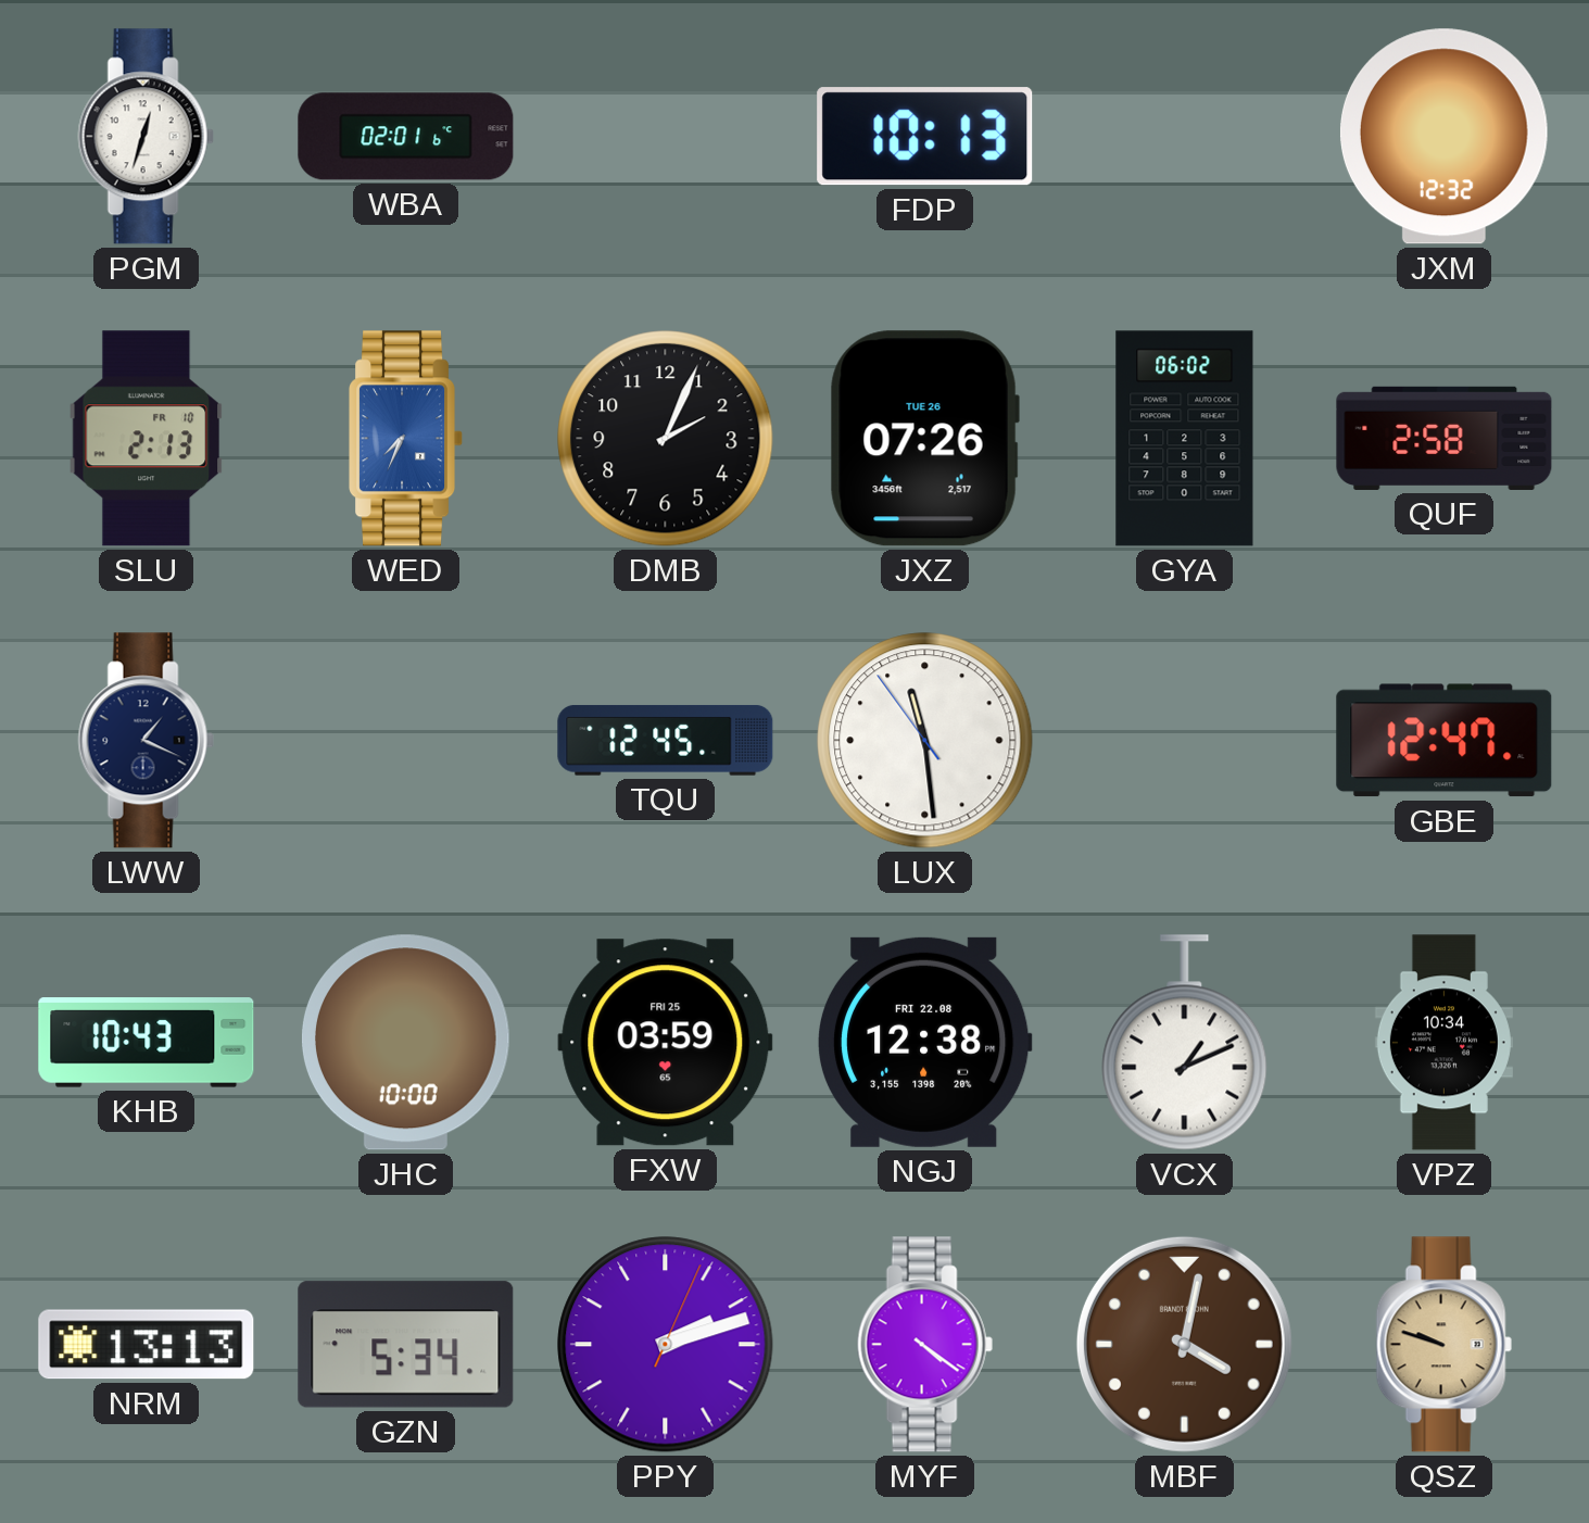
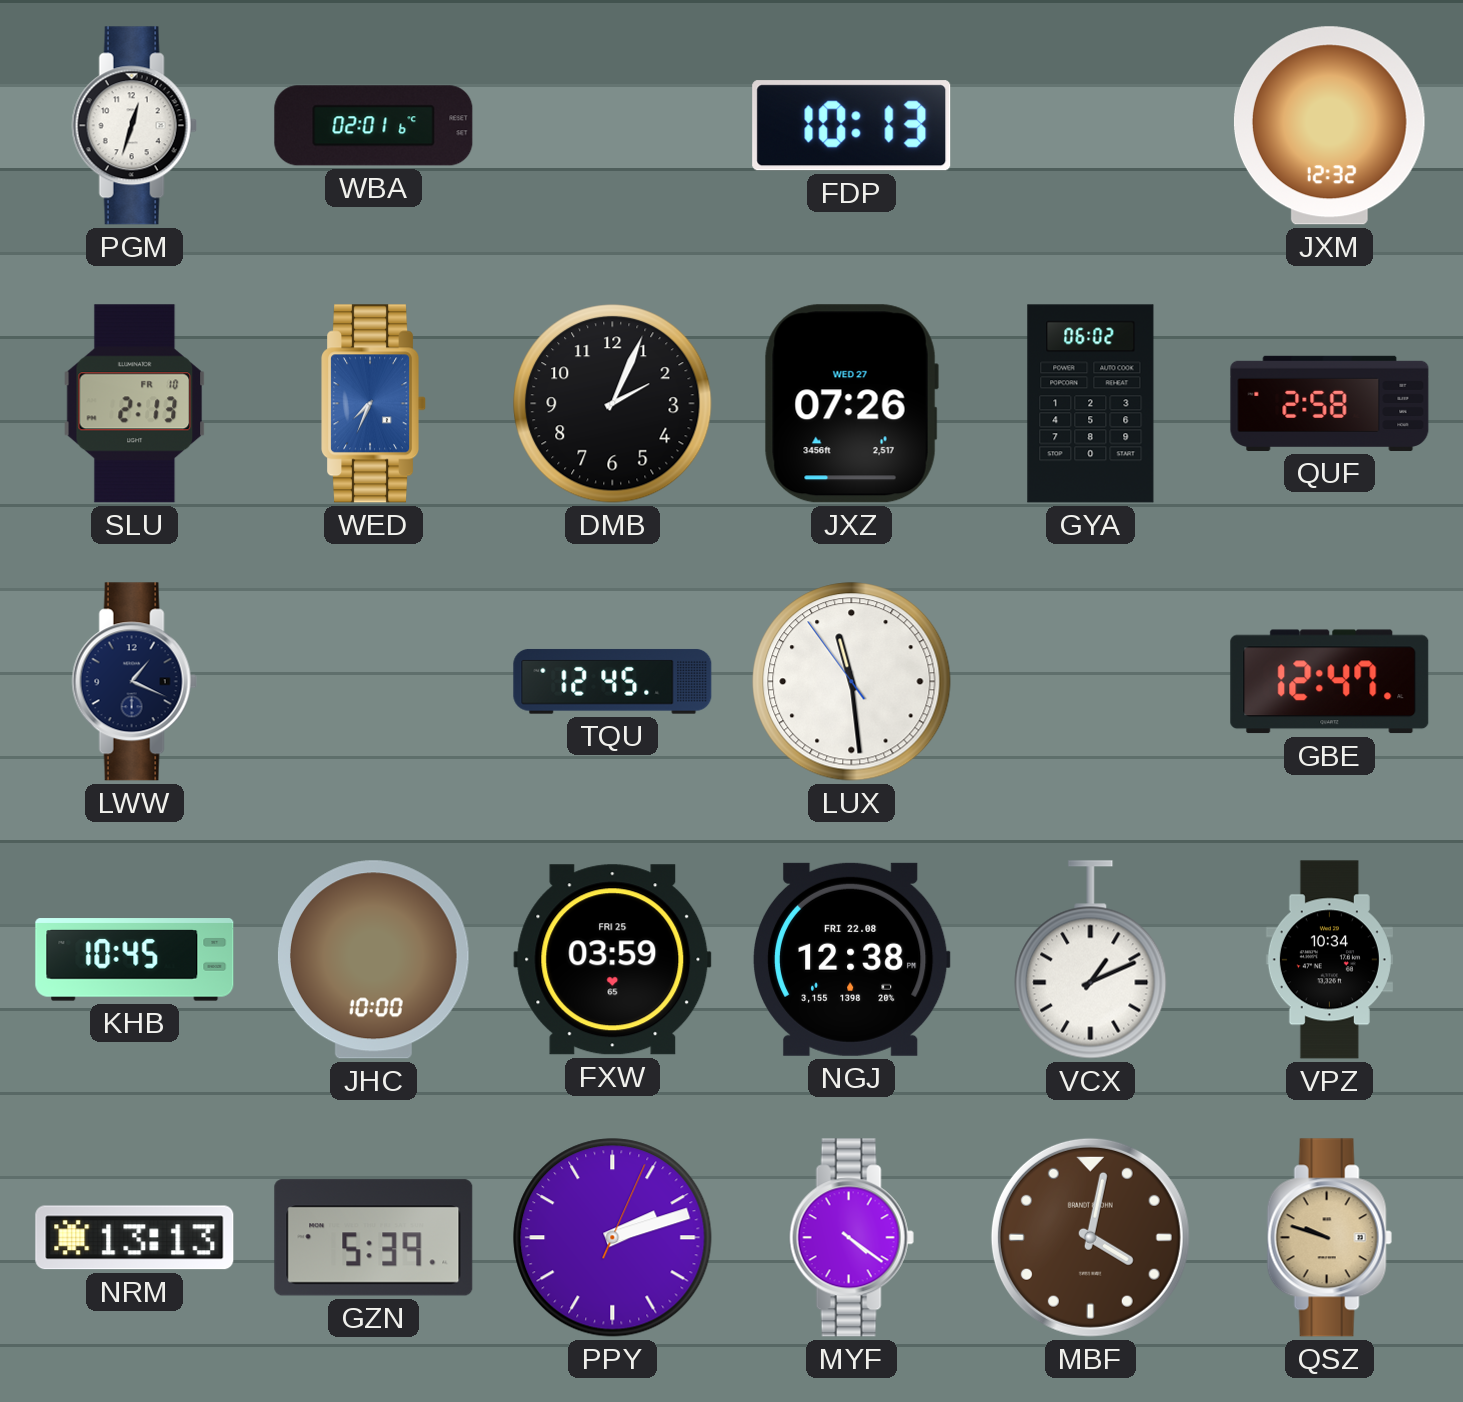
JXZ date: TUE 26 -> WED 27 (851, 404)
KHB: 10:43 -> 10:45 (135, 960)
GZN: 5:34 -> 5:39 (374, 1238)
